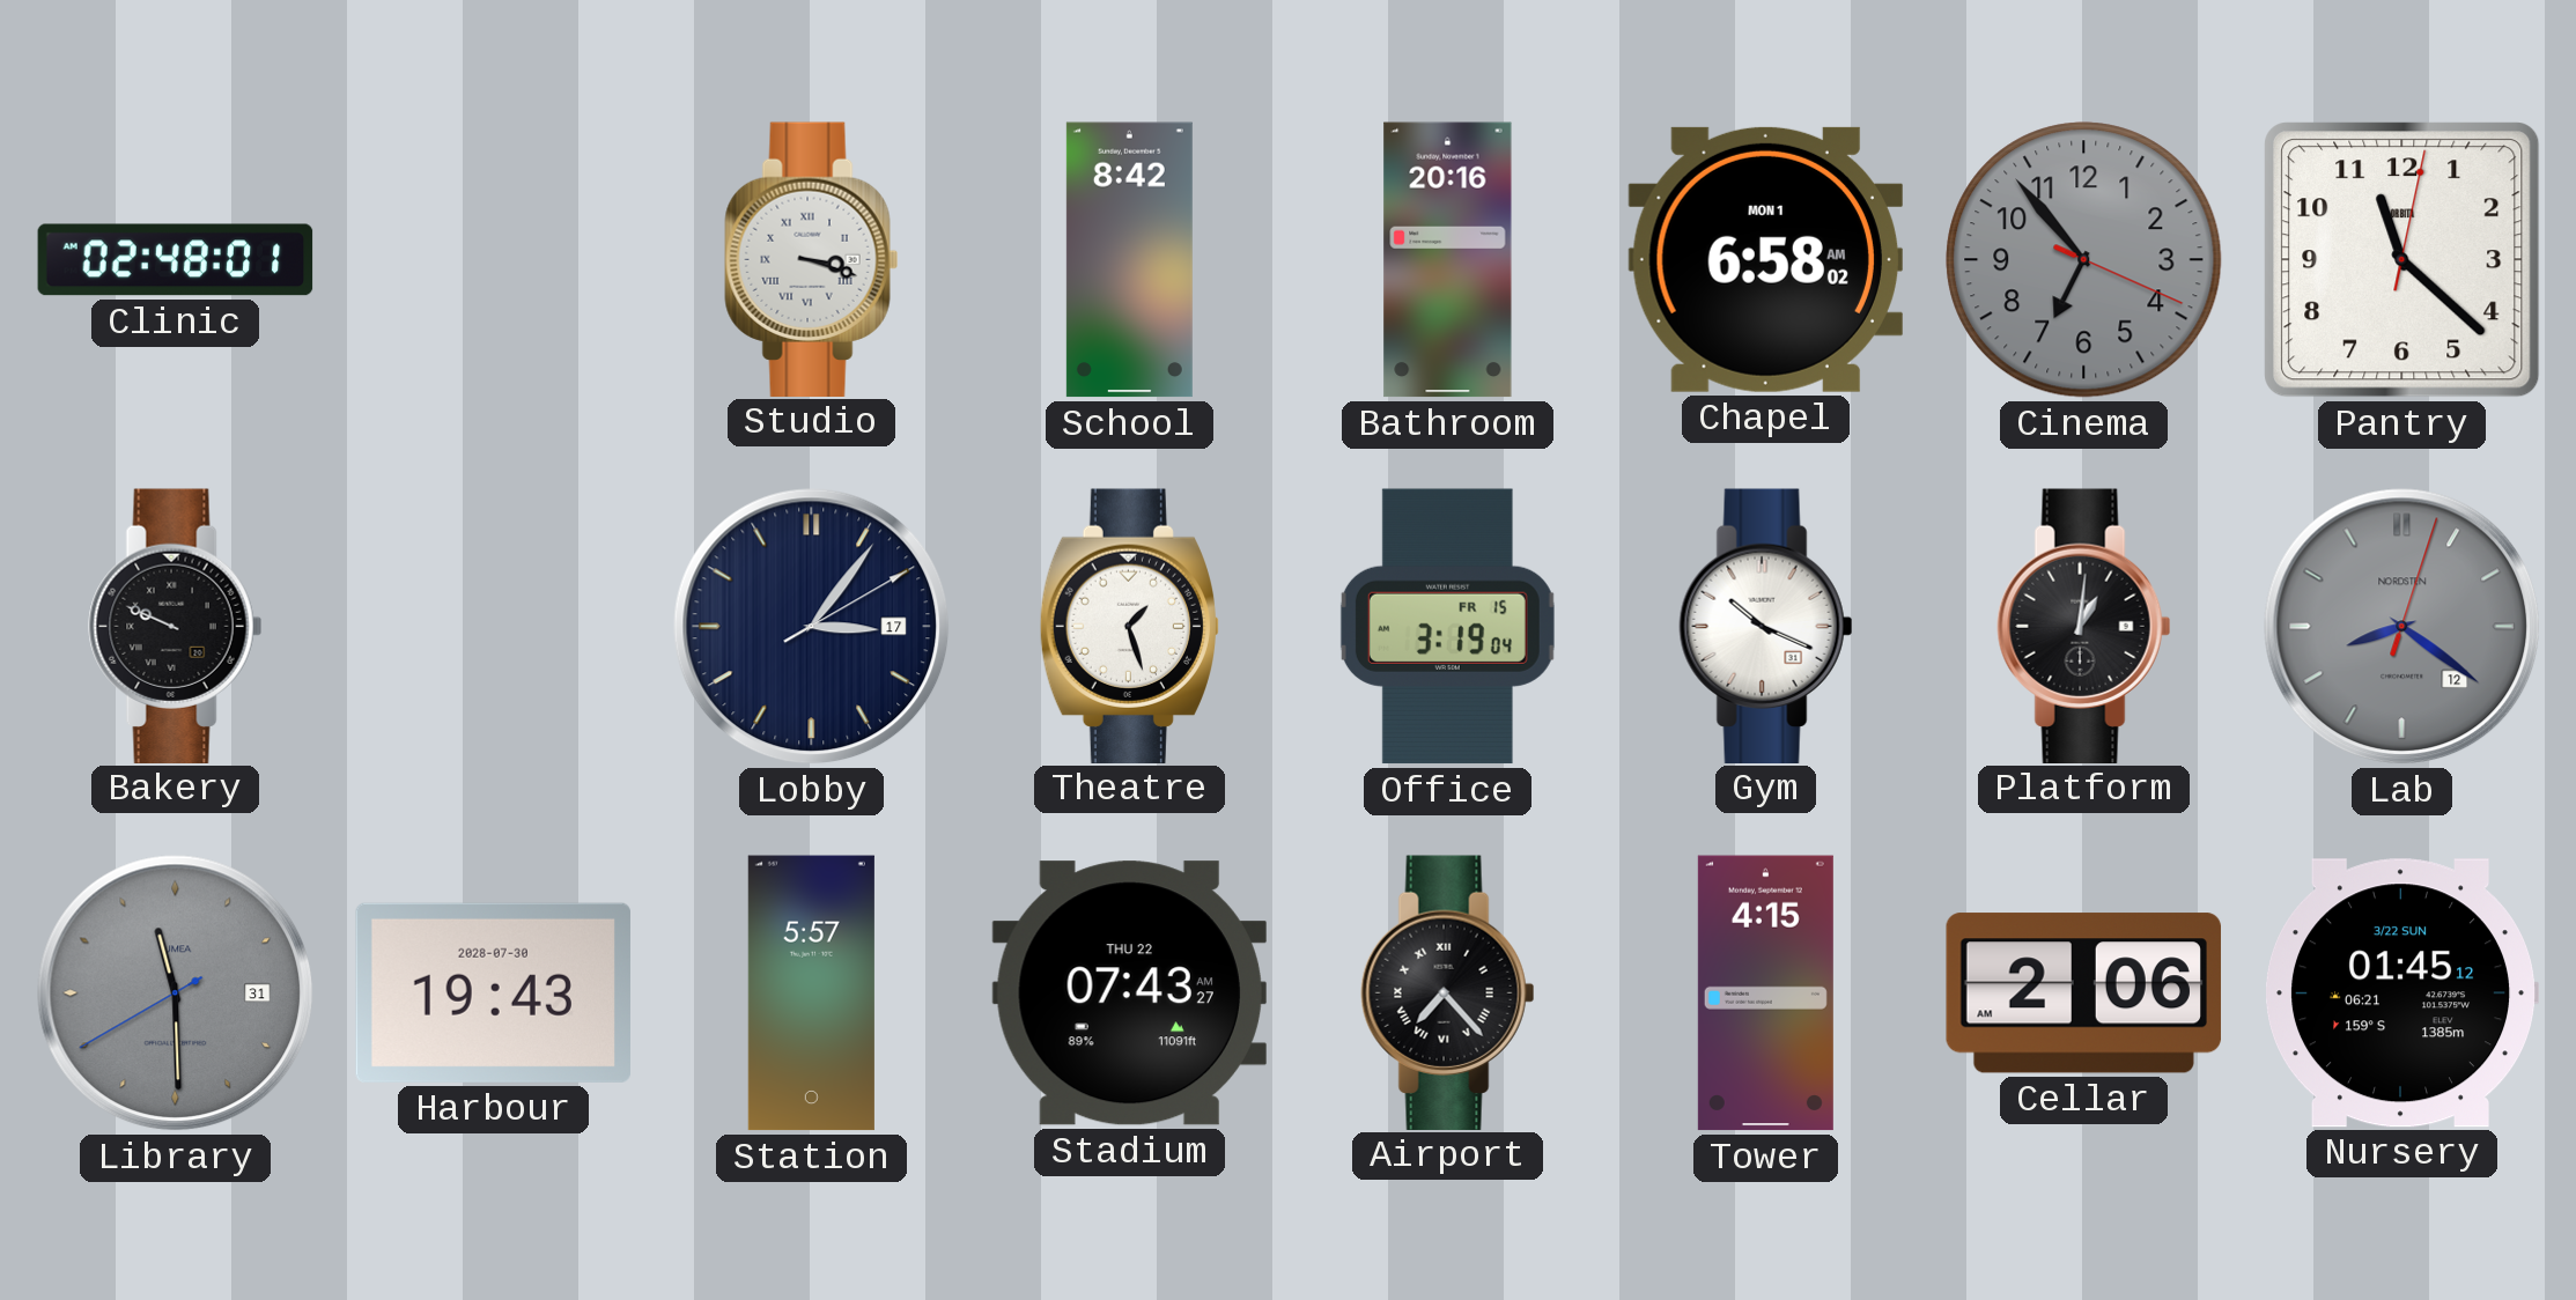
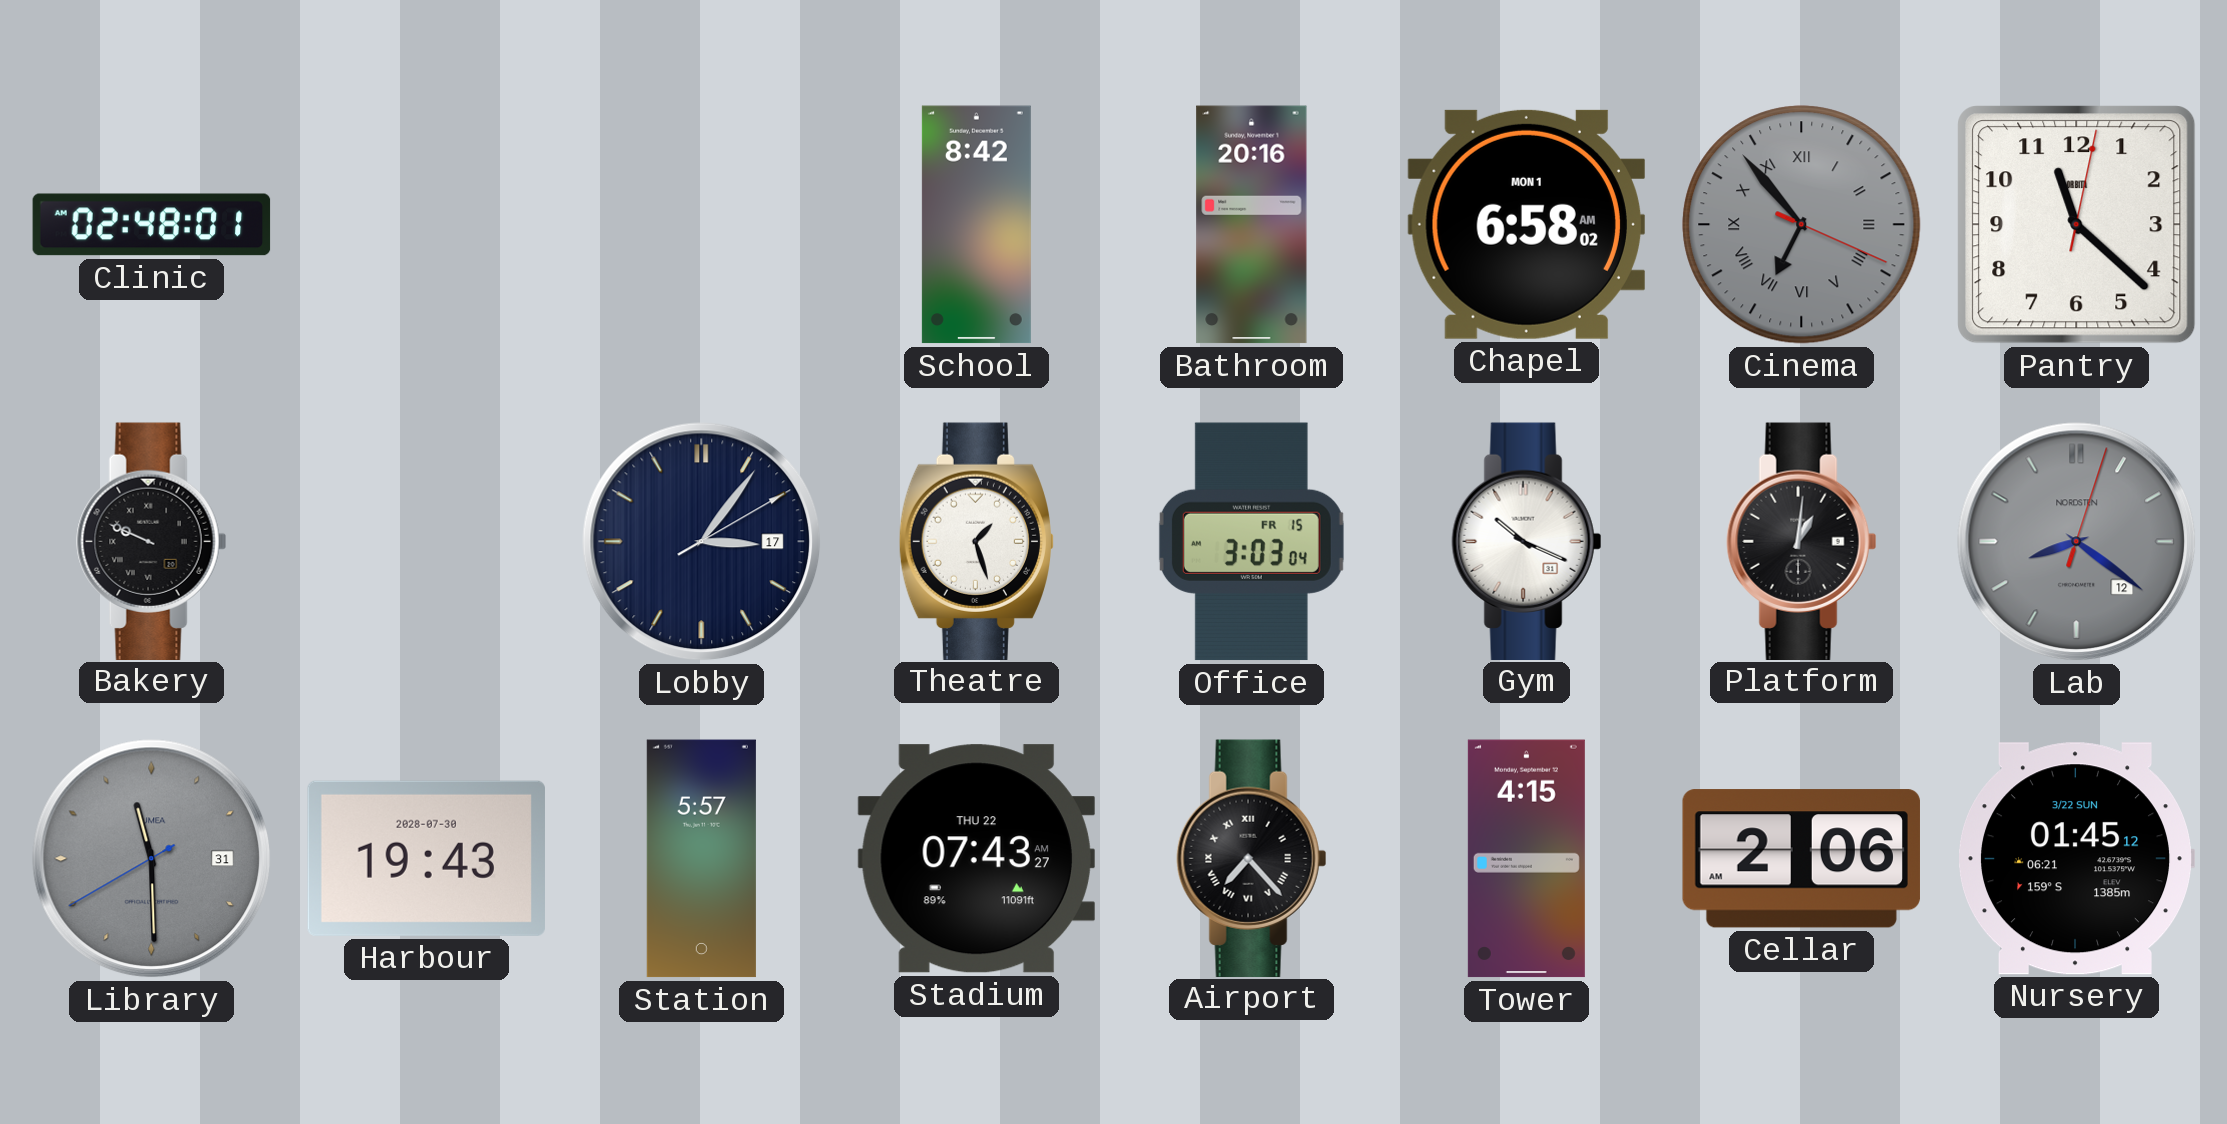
Studio: 3:18 -> none (812, 259)
Cinema numerals: Arabic -> Roman (1802, 225)
Office: 3:19 -> 3:03 (1251, 542)
